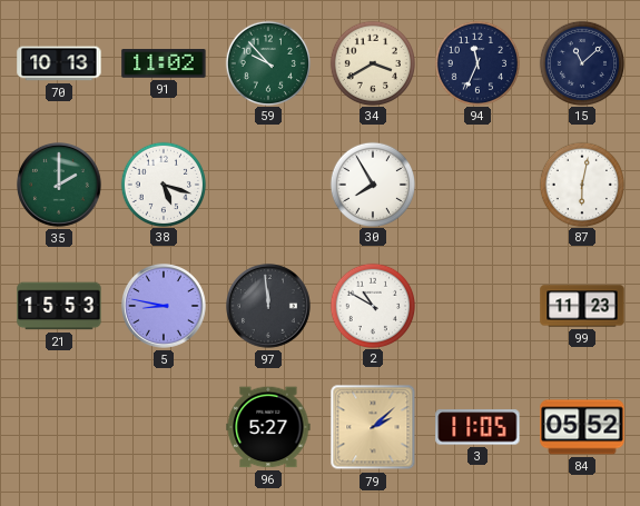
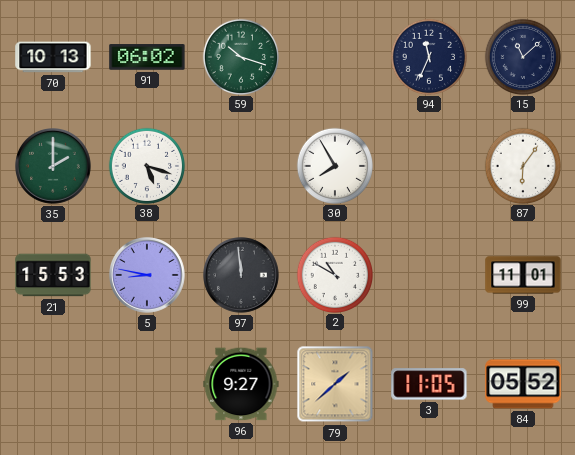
91: 11:02 -> 06:02 (147, 57)
59: 9:53 -> 10:18 (240, 56)
34: 3:40 -> none (372, 62)
87: 6:02 -> 6:06 (522, 165)
99: 11:23 -> 11:01 (523, 275)
96: 5:27 -> 9:27 (241, 384)
79: 2:08 -> 1:38 (335, 384)
